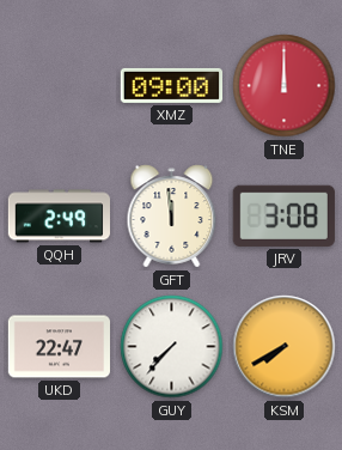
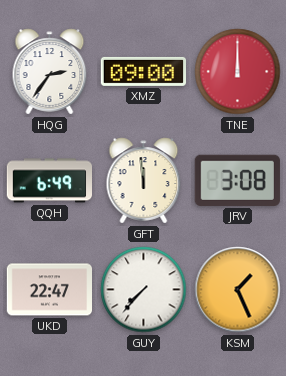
HQG: none -> 2:36 (50, 72)
QQH: 2:49 -> 6:49 (49, 181)
KSM: 7:40 -> 1:26 (238, 290)
